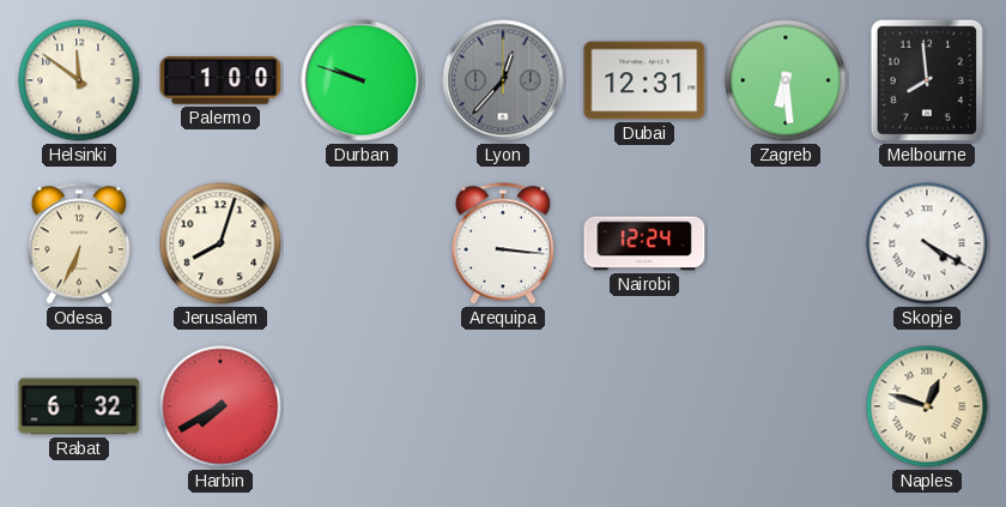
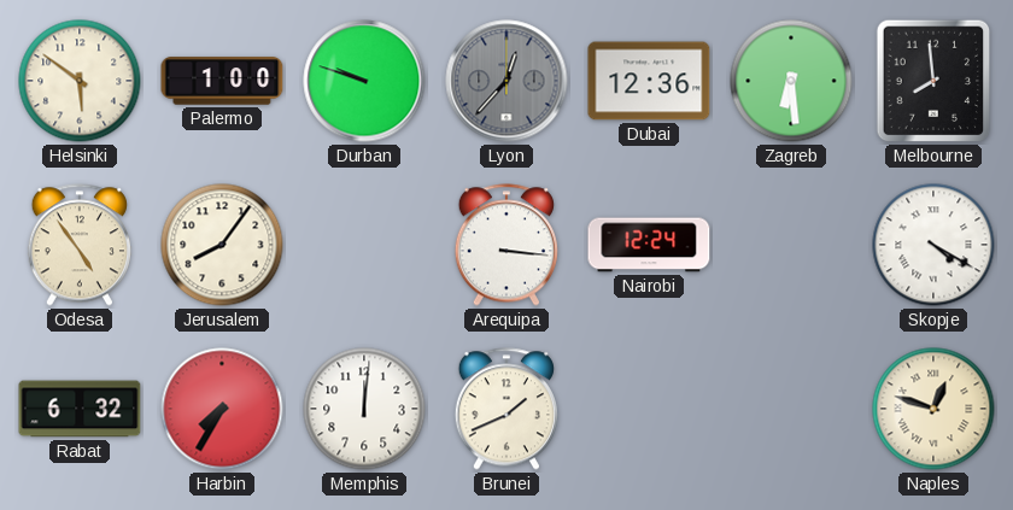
Helsinki: 11:51 -> 5:51 (80, 81)
Dubai: 12:31 -> 12:36 (649, 81)
Odesa: 6:34 -> 4:54 (80, 245)
Jerusalem: 8:03 -> 8:06 (222, 245)
Harbin: 7:40 -> 7:35 (222, 409)
Memphis: none -> 12:01 (364, 409)
Brunei: none -> 1:41 (506, 409)
